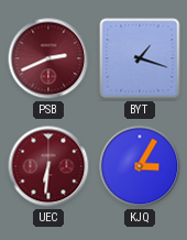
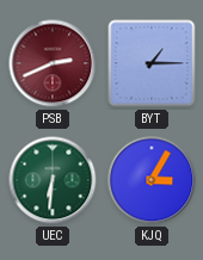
BYT: 1:18 -> 1:15 (152, 63)
UEC dial: burgundy -> green (53, 180)
